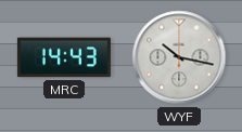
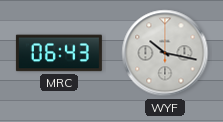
MRC: 14:43 -> 06:43 (59, 53)
